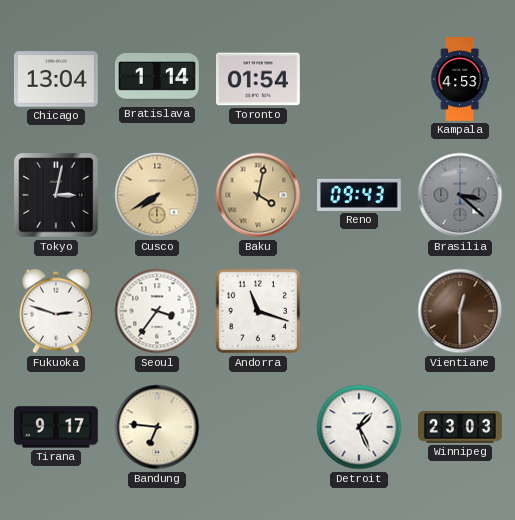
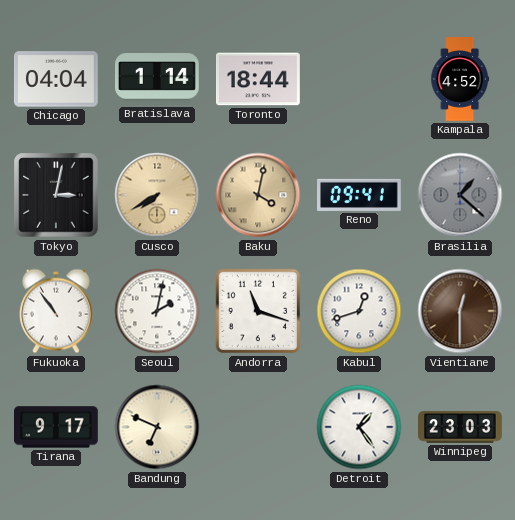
Chicago: 13:04 -> 04:04 (56, 79)
Toronto: 01:54 -> 18:44 (259, 79)
Kampala: 4:53 -> 4:52 (459, 79)
Reno: 09:43 -> 09:41 (360, 195)
Brasilia: 3:22 -> 1:22 (460, 195)
Fukuoka: 2:48 -> 10:54 (56, 311)
Seoul: 3:36 -> 2:02 (157, 311)
Kabul: none -> 12:42 (359, 311)
Bandung: 6:46 -> 6:49 (157, 427)
Detroit: 1:26 -> 1:24 (359, 427)
